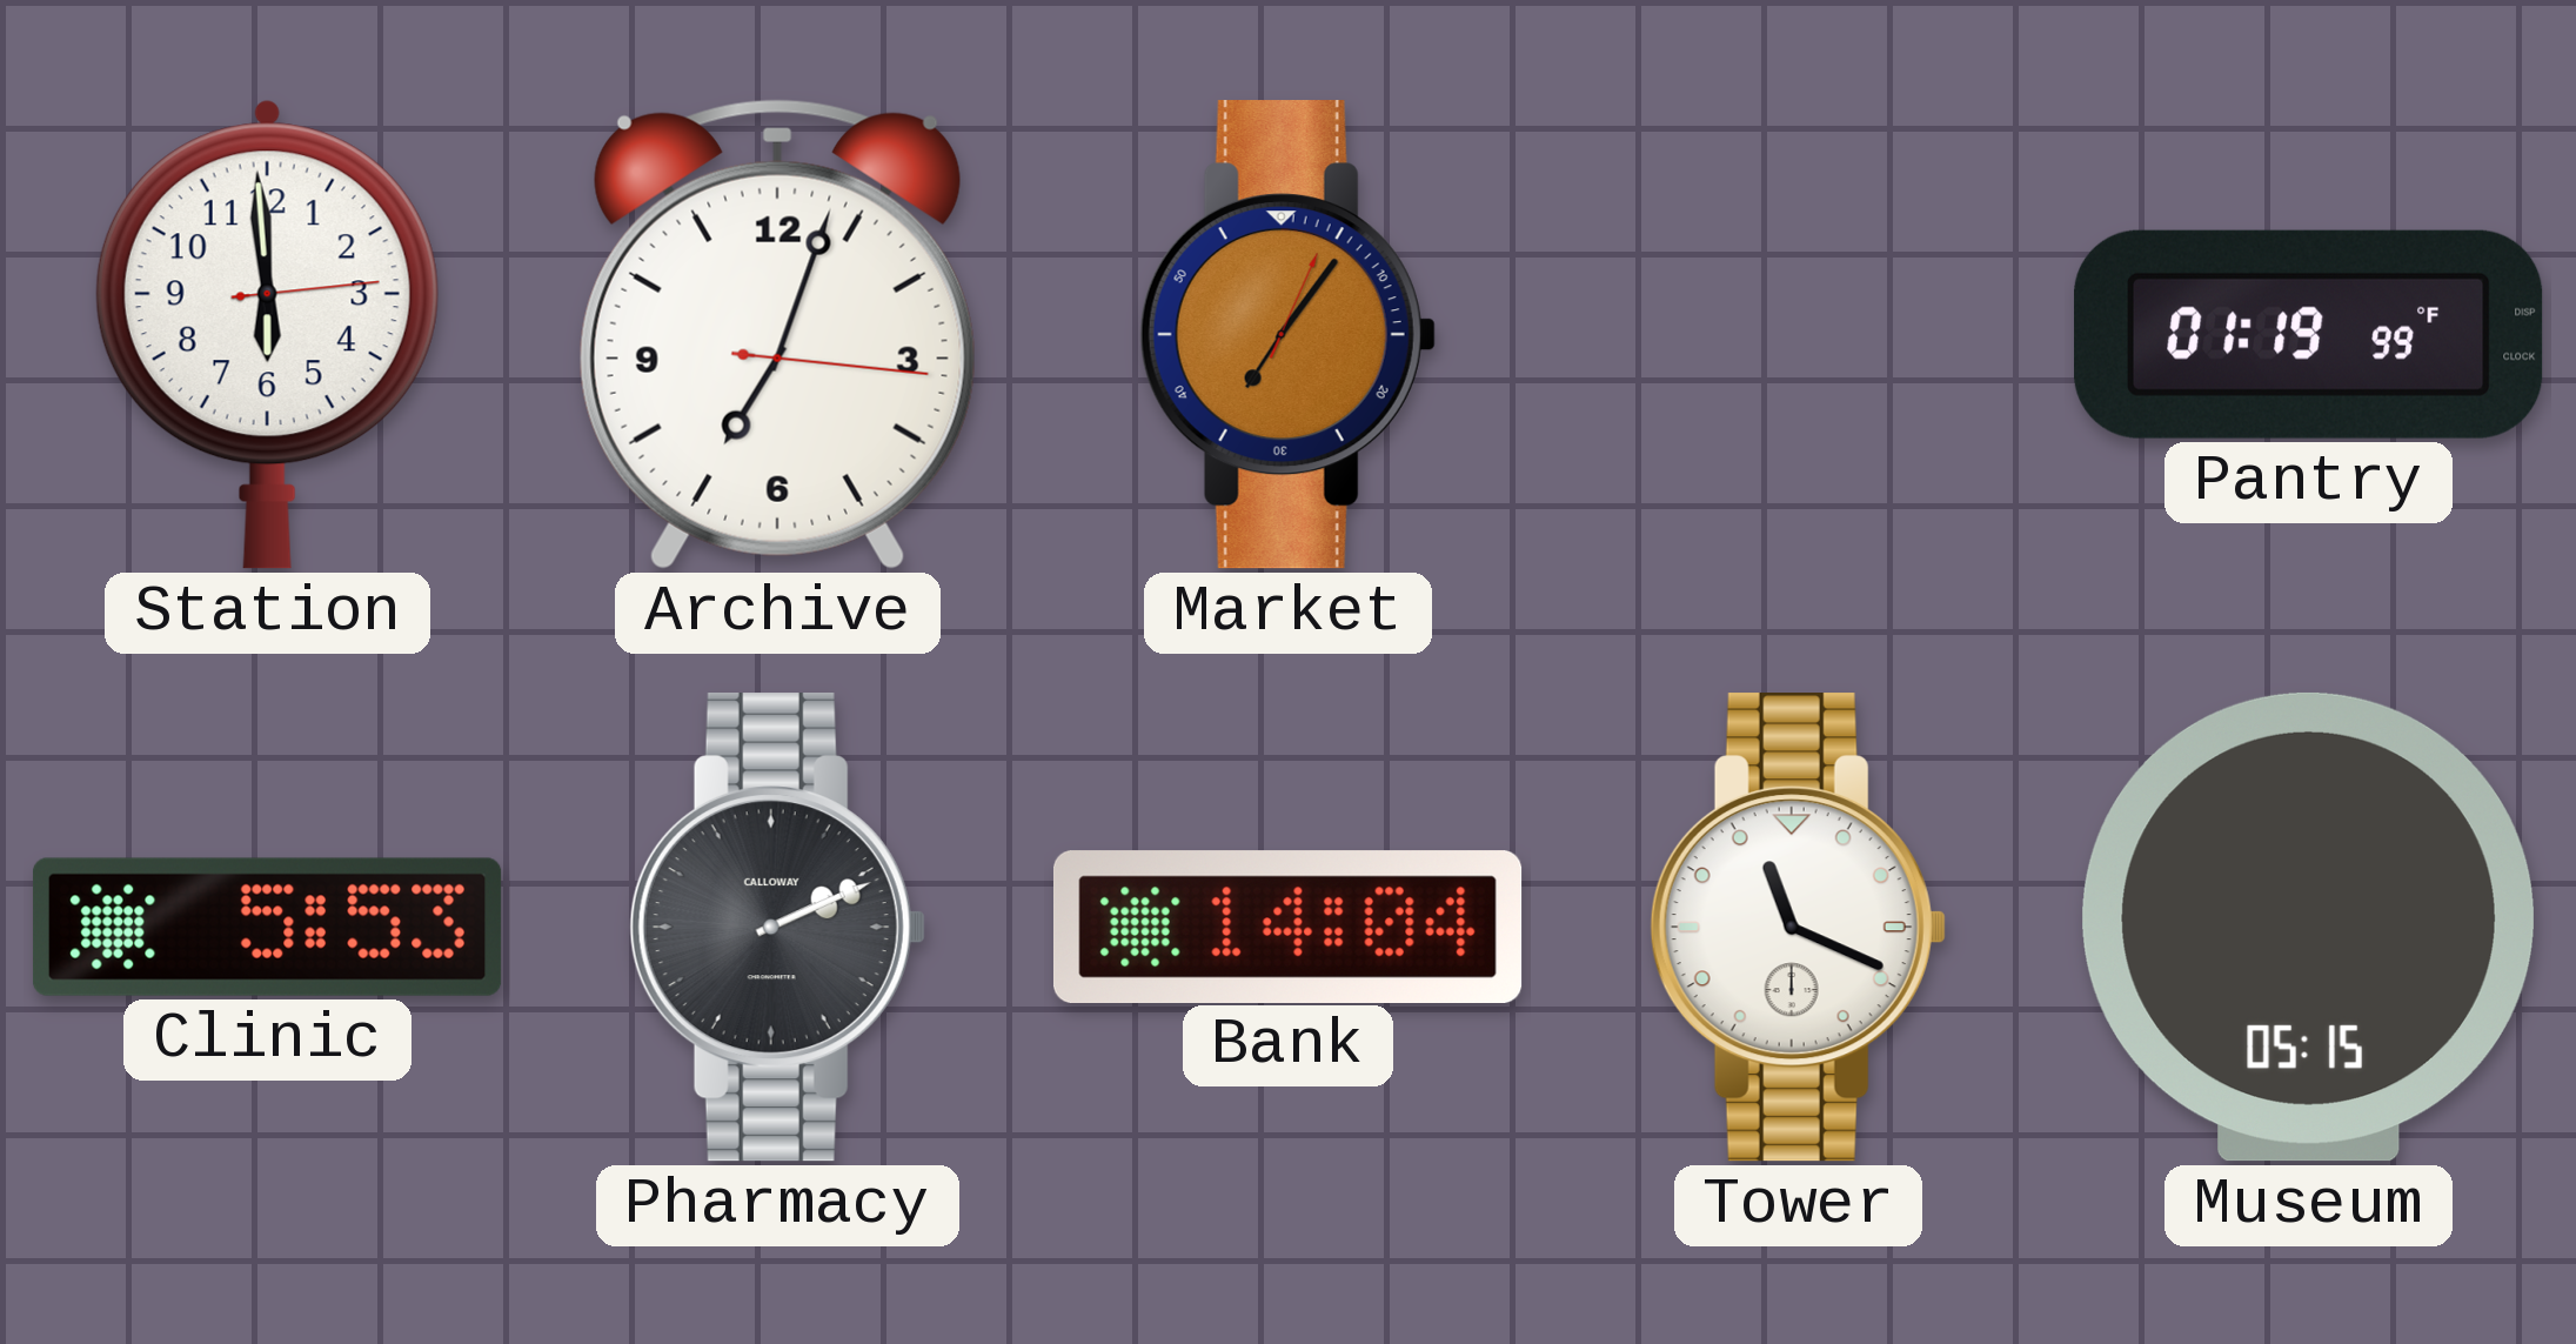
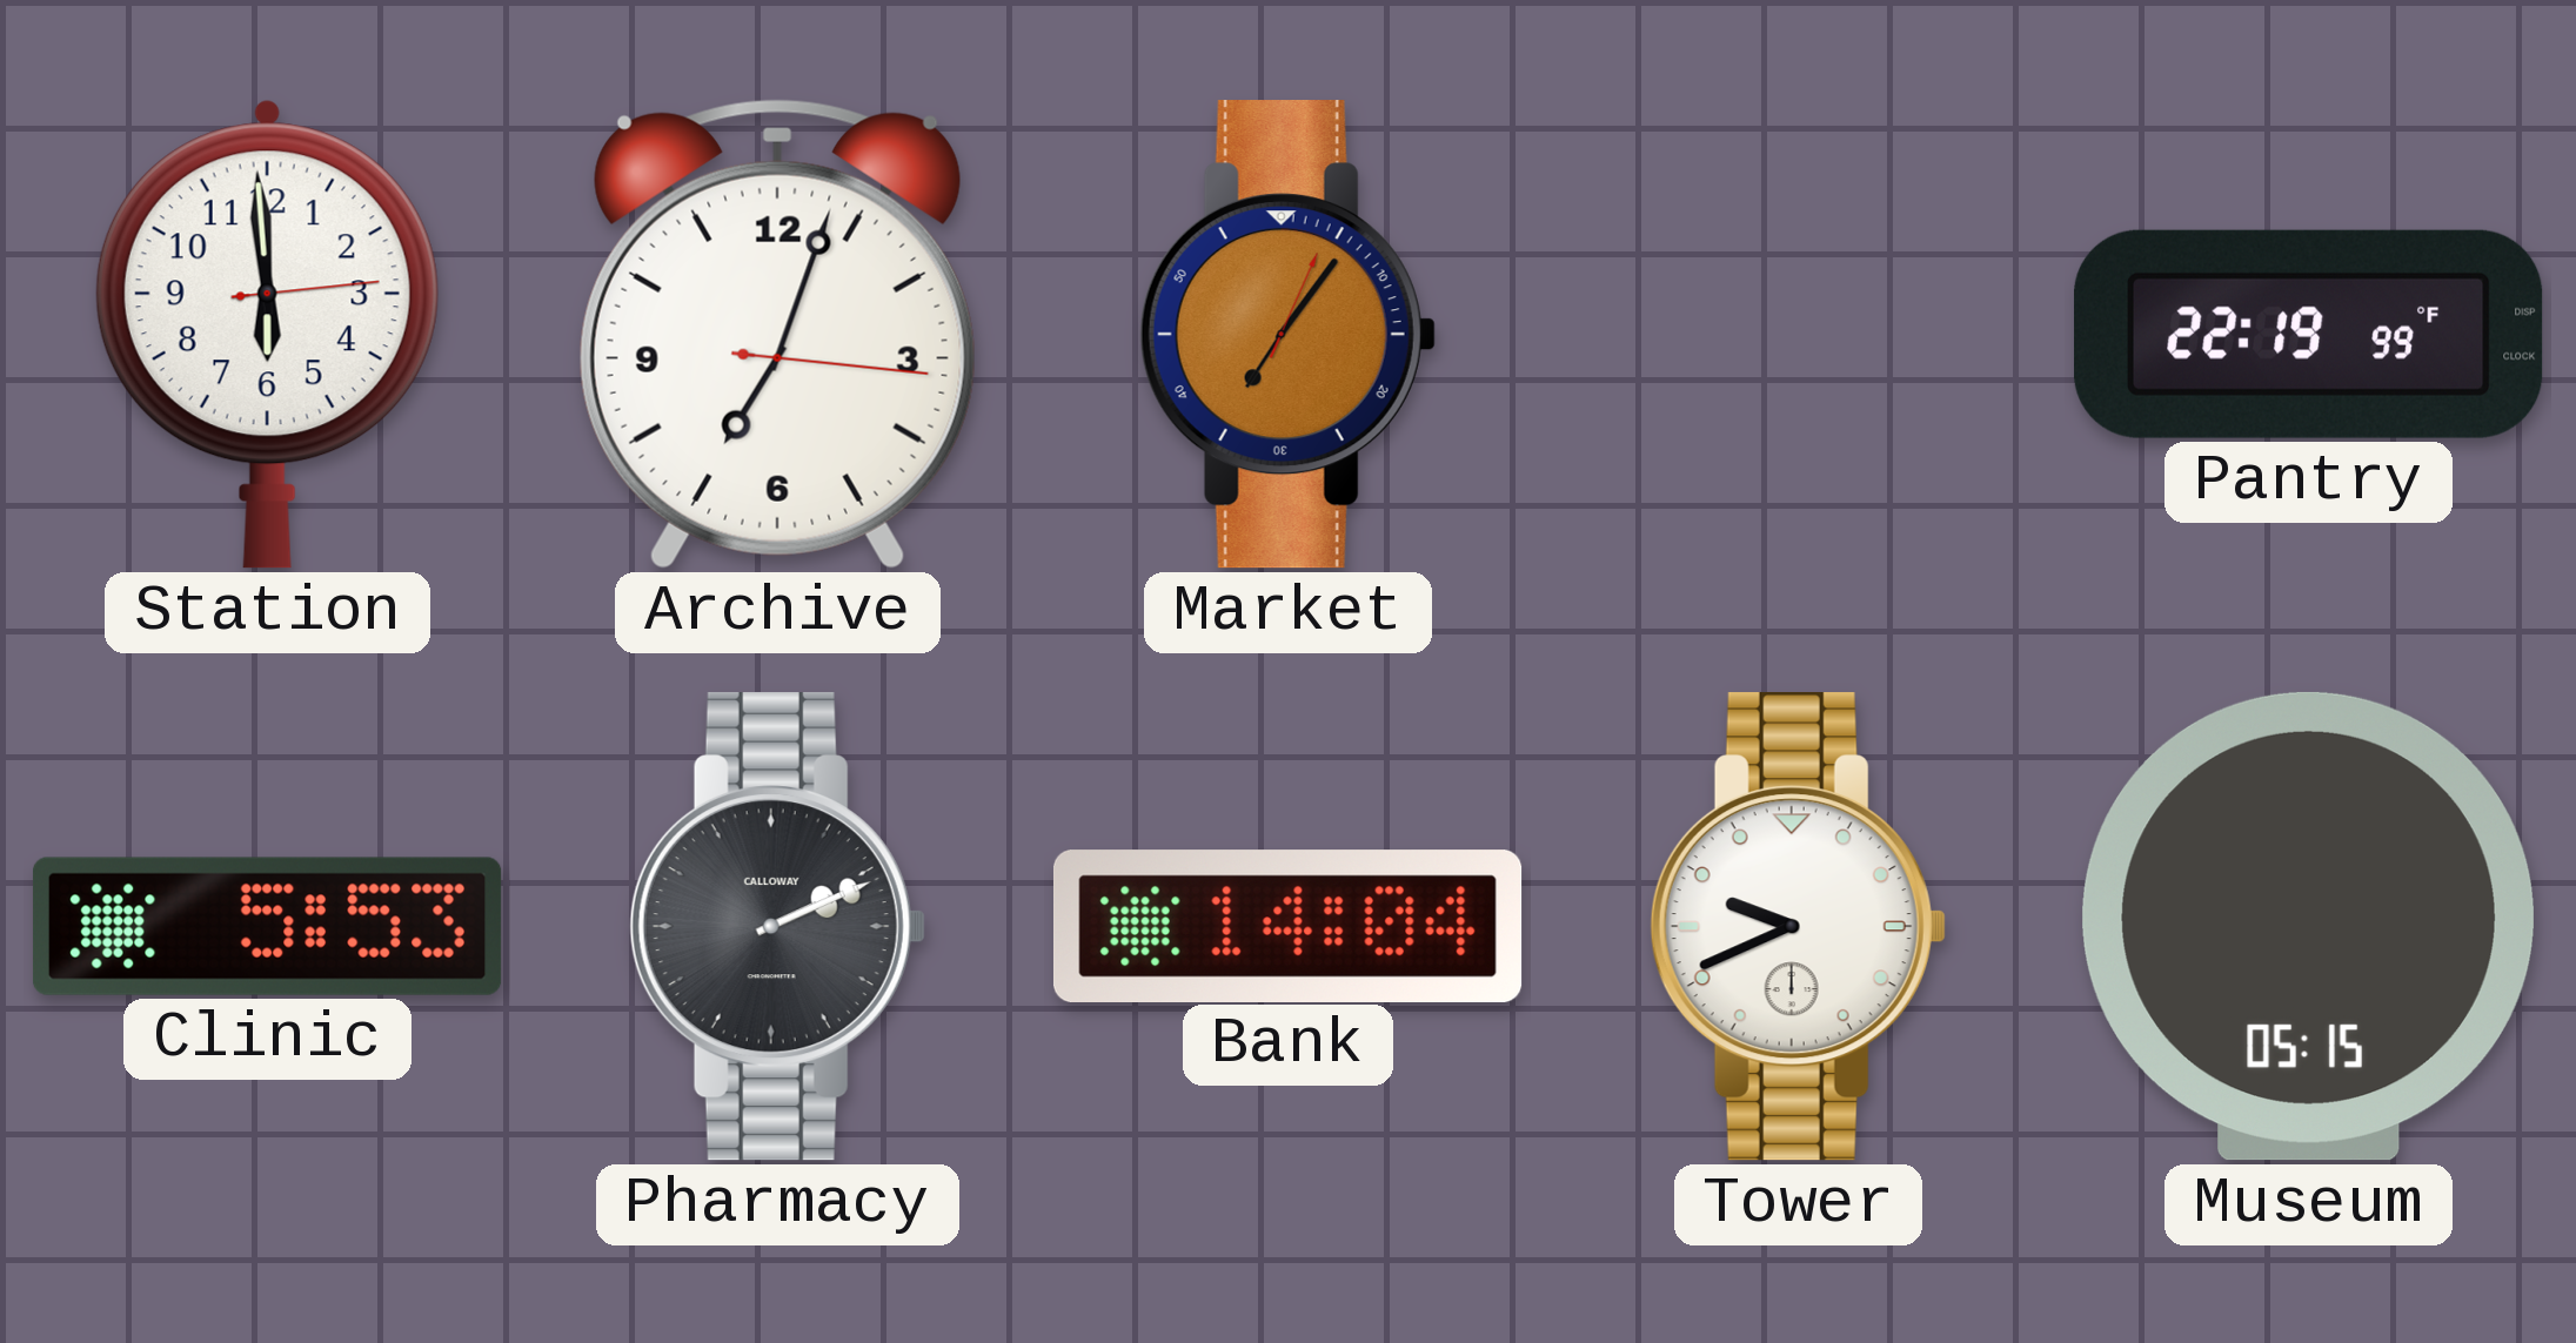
Pantry: 01:19 -> 22:19 (2309, 334)
Tower: 11:19 -> 9:41 (1798, 927)
